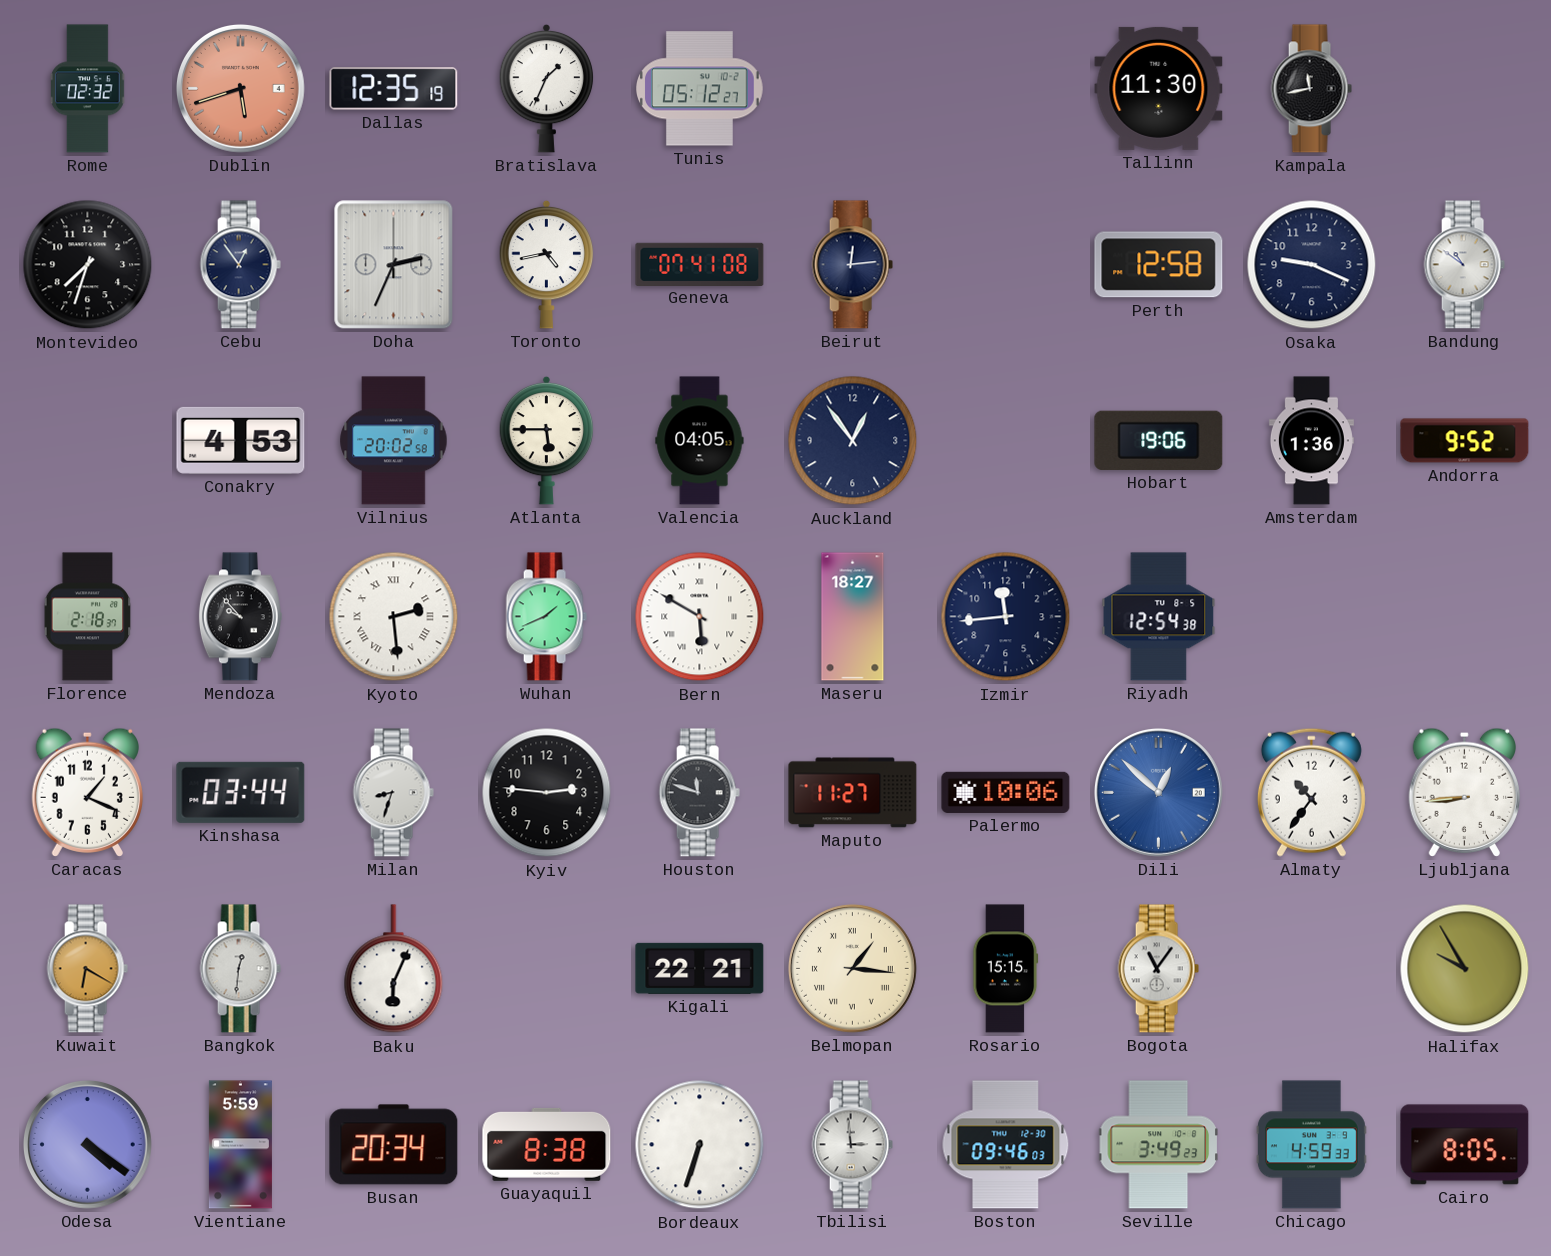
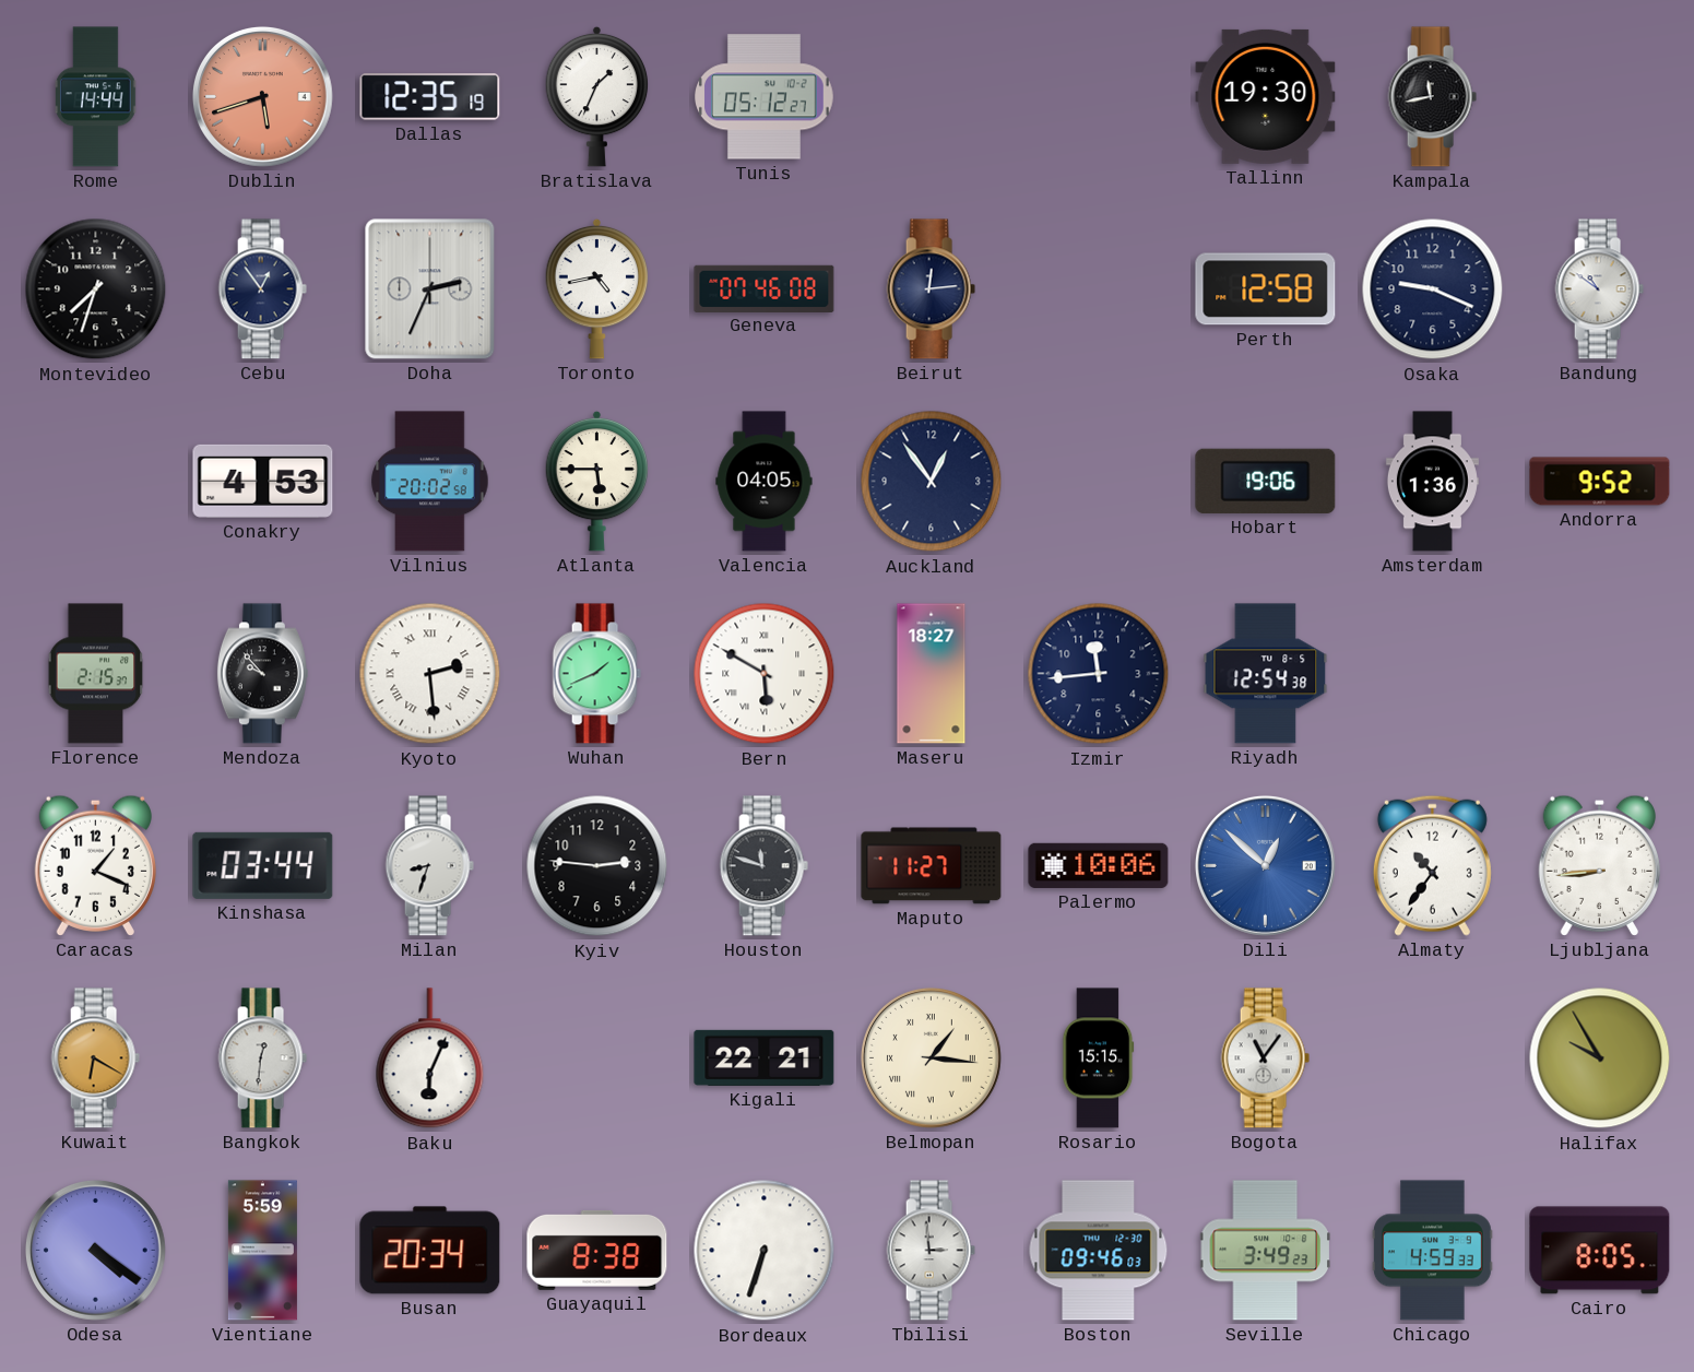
Rome: 02:32 -> 14:44 (96, 97)
Tallinn: 11:30 -> 19:30 (1266, 96)
Geneva: 07:41 -> 07:46 (765, 288)
Florence: 2:18 -> 2:15 (96, 674)
